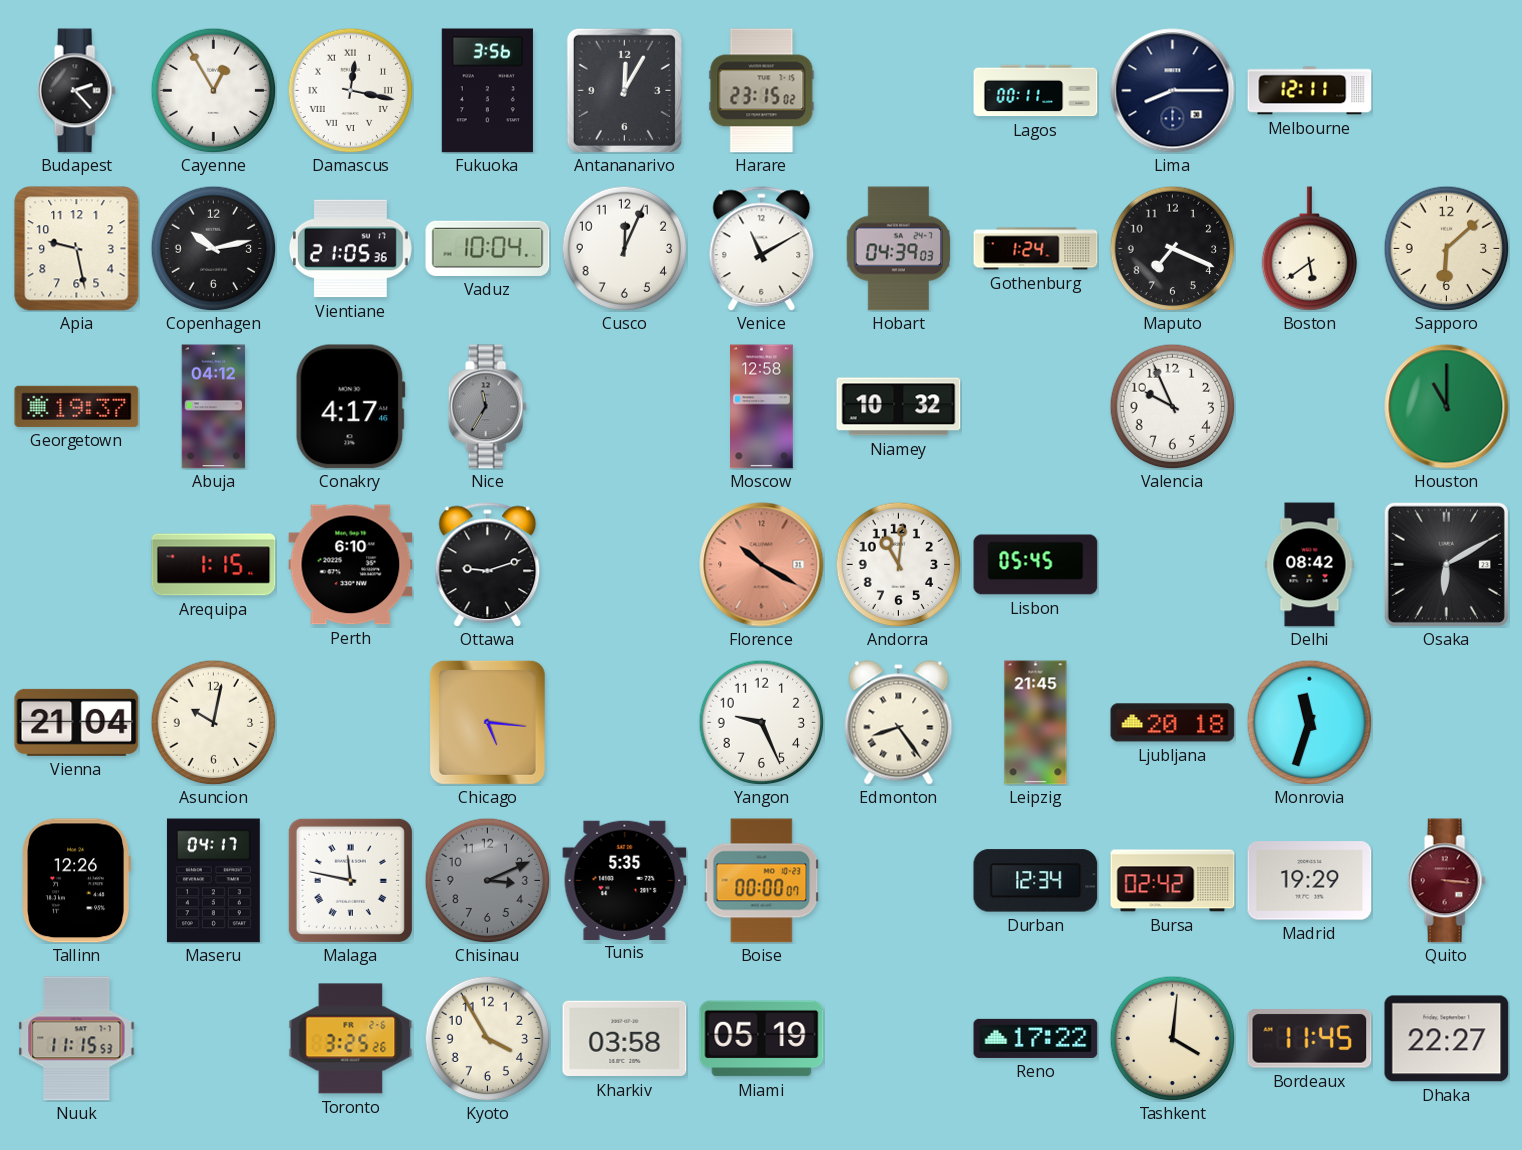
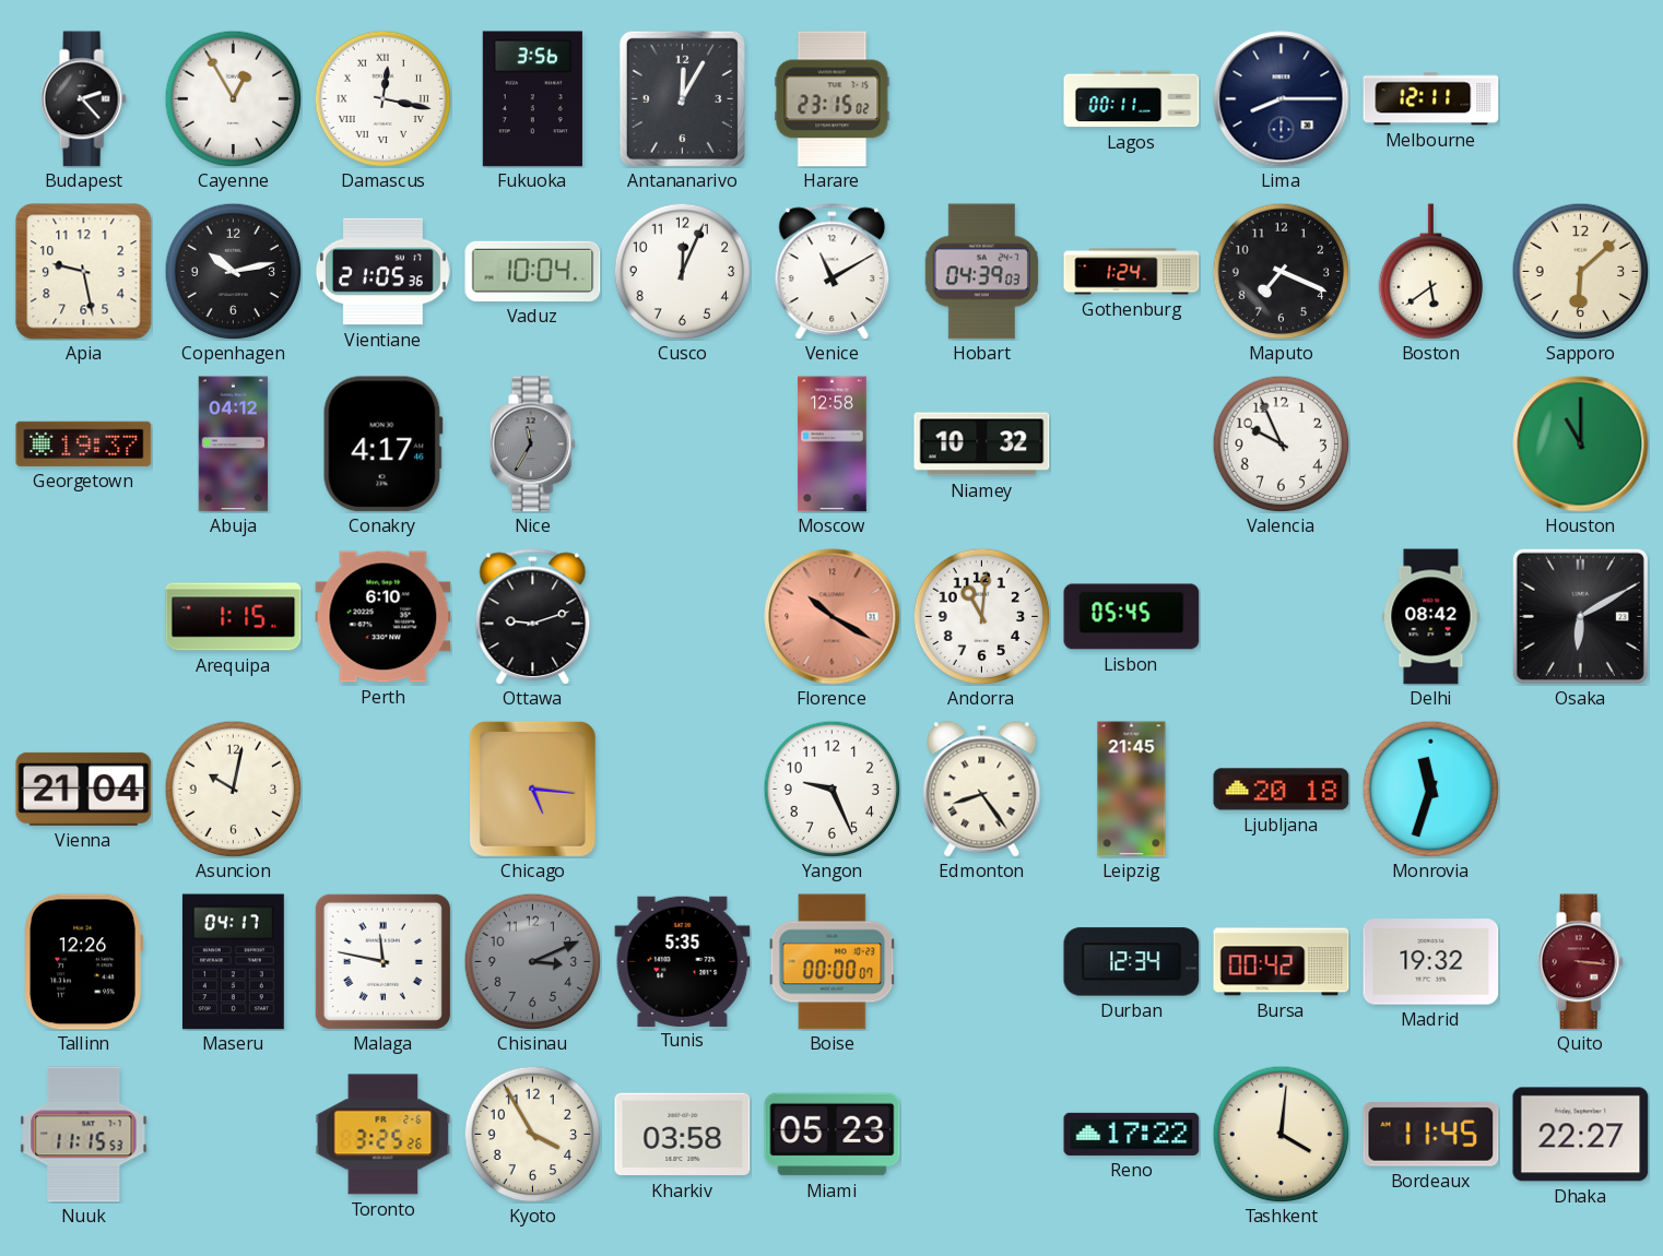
Bursa: 02:42 -> 00:42 (1282, 962)
Madrid: 19:29 -> 19:32 (1431, 962)
Miami: 05:19 -> 05:23 (833, 1135)
